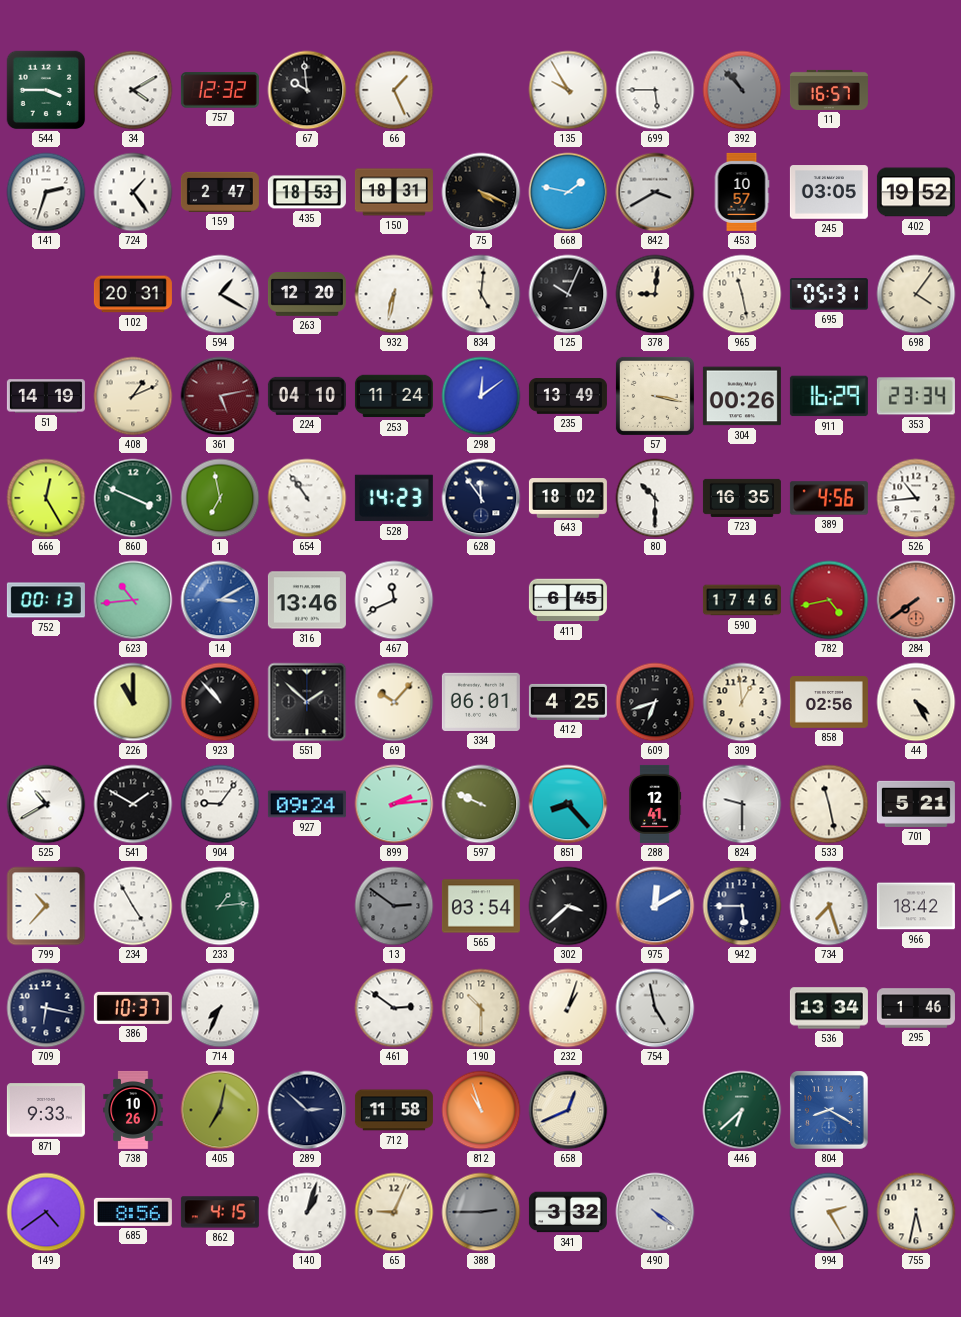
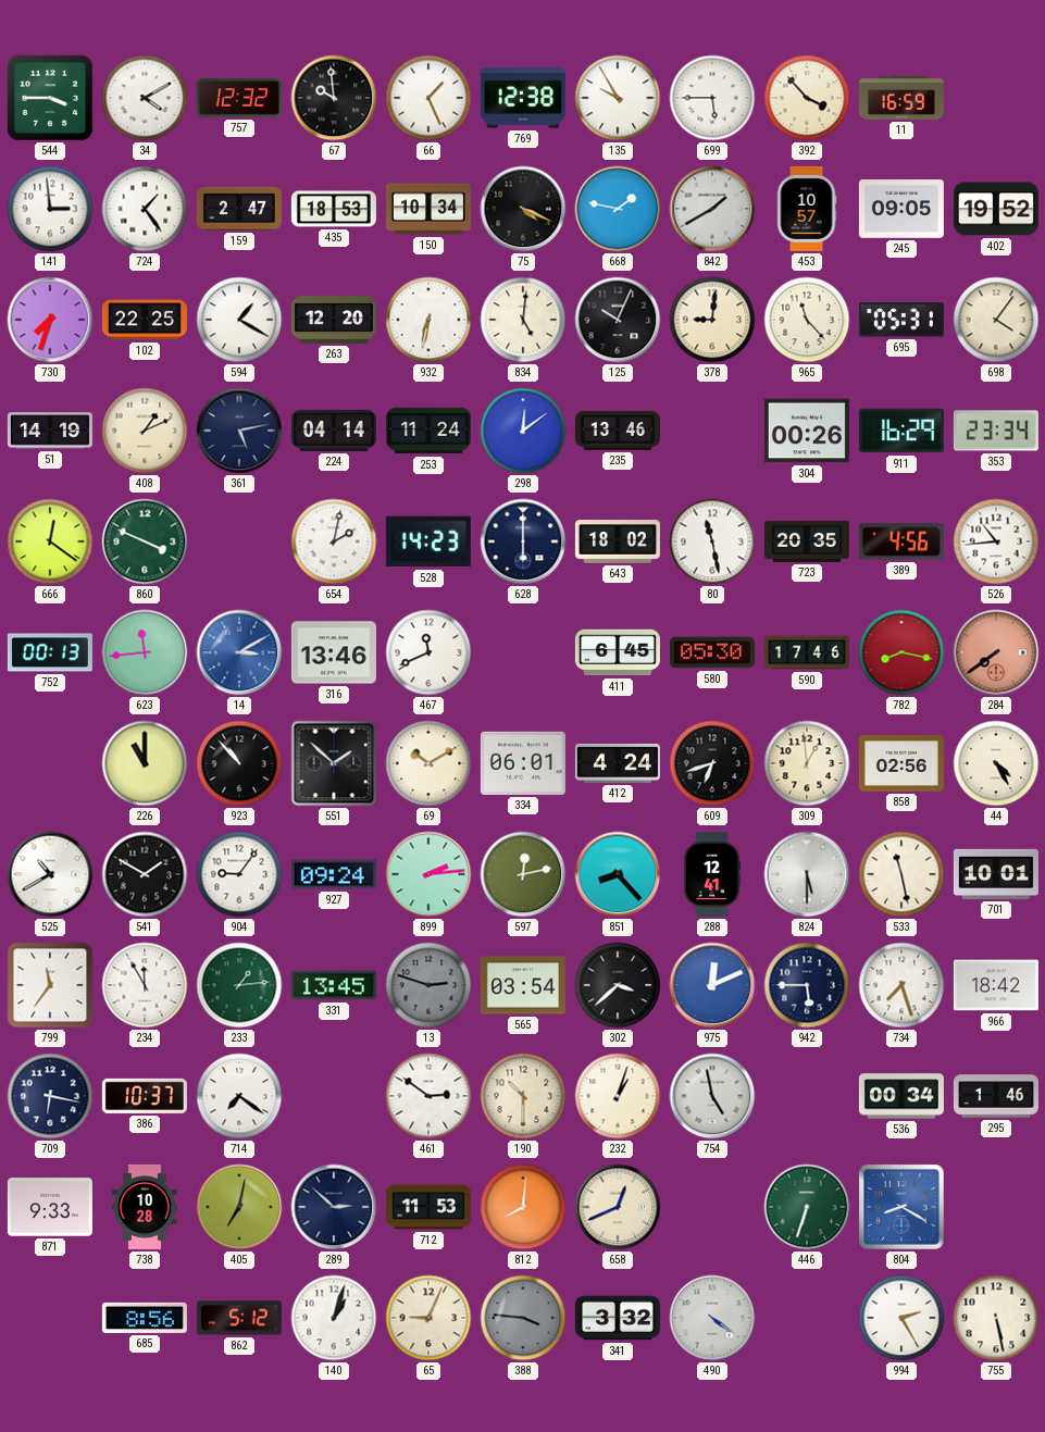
769: none -> 12:38 (523, 98)
392: 10:53 -> 3:53 (807, 98)
392 dial: grey -> cream (807, 98)
11: 16:57 -> 16:59 (901, 98)
141: 2:33 -> 2:59 (50, 209)
150: 18:31 -> 10:34 (428, 209)
842: 3:40 -> 1:40 (712, 209)
245: 03:05 -> 09:05 (901, 209)
730: none -> 7:33 (50, 320)
102: 20:31 -> 22:25 (145, 320)
965: 11:28 -> 11:23 (807, 320)
361 dial: burgundy -> navy (239, 431)
224: 04:10 -> 04:14 (334, 431)
235: 13:49 -> 13:46 (618, 432)
57: 3:17 -> none (655, 396)
666: 12:25 -> 12:21 (50, 541)
1: 6:58 -> none (220, 498)
654: 10:54 -> 2:02 (334, 541)
628: 11:54 -> 6:00 (523, 541)
80: 10:30 -> 11:28 (712, 541)
723: 16:35 -> 20:35 (807, 541)
623: 10:44 -> 11:44 (145, 652)
580: none -> 05:30 (712, 652)
782: 4:43 -> 8:17 (901, 652)
69: 10:07 -> 10:10 (428, 763)
412: 4:25 -> 4:24 (618, 763)
597: 9:49 -> 12:13 (523, 874)
824: 9:30 -> 5:30 (807, 874)
701: 5:21 -> 10:01 (996, 874)
799: 10:37 -> 11:36 (50, 985)
234: 4:55 -> 11:55 (145, 985)
331: none -> 13:45 (334, 985)
13: 2:51 -> 2:48 (428, 985)
975: 12:10 -> 12:11 (712, 985)
714: 7:34 -> 7:21 (239, 1096)
536: 13:34 -> 00:34 (901, 1096)
738: 10:26 -> 10:28 (145, 1207)
712: 11:58 -> 11:53 (428, 1207)
812: 10:57 -> 8:01 (523, 1207)
446: 6:38 -> 6:33 (807, 1207)
149: 4:39 -> none (46, 1212)
862: 4:15 -> 5:12 (239, 1318)
388: 2:45 -> 3:46 (523, 1318)
755: 5:32 -> 5:28 (996, 1318)
